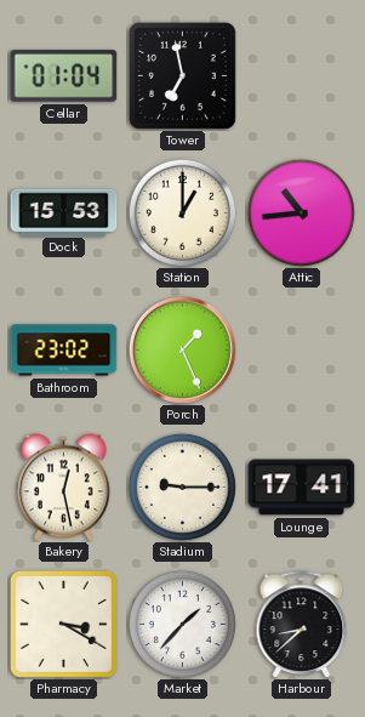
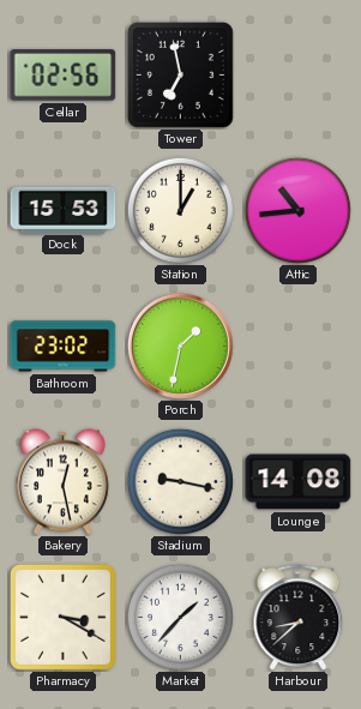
Cellar: 01:04 -> 02:56 (64, 76)
Porch: 1:26 -> 1:32 (180, 346)
Stadium: 9:15 -> 9:17 (180, 481)
Lounge: 17:41 -> 14:08 (299, 482)
